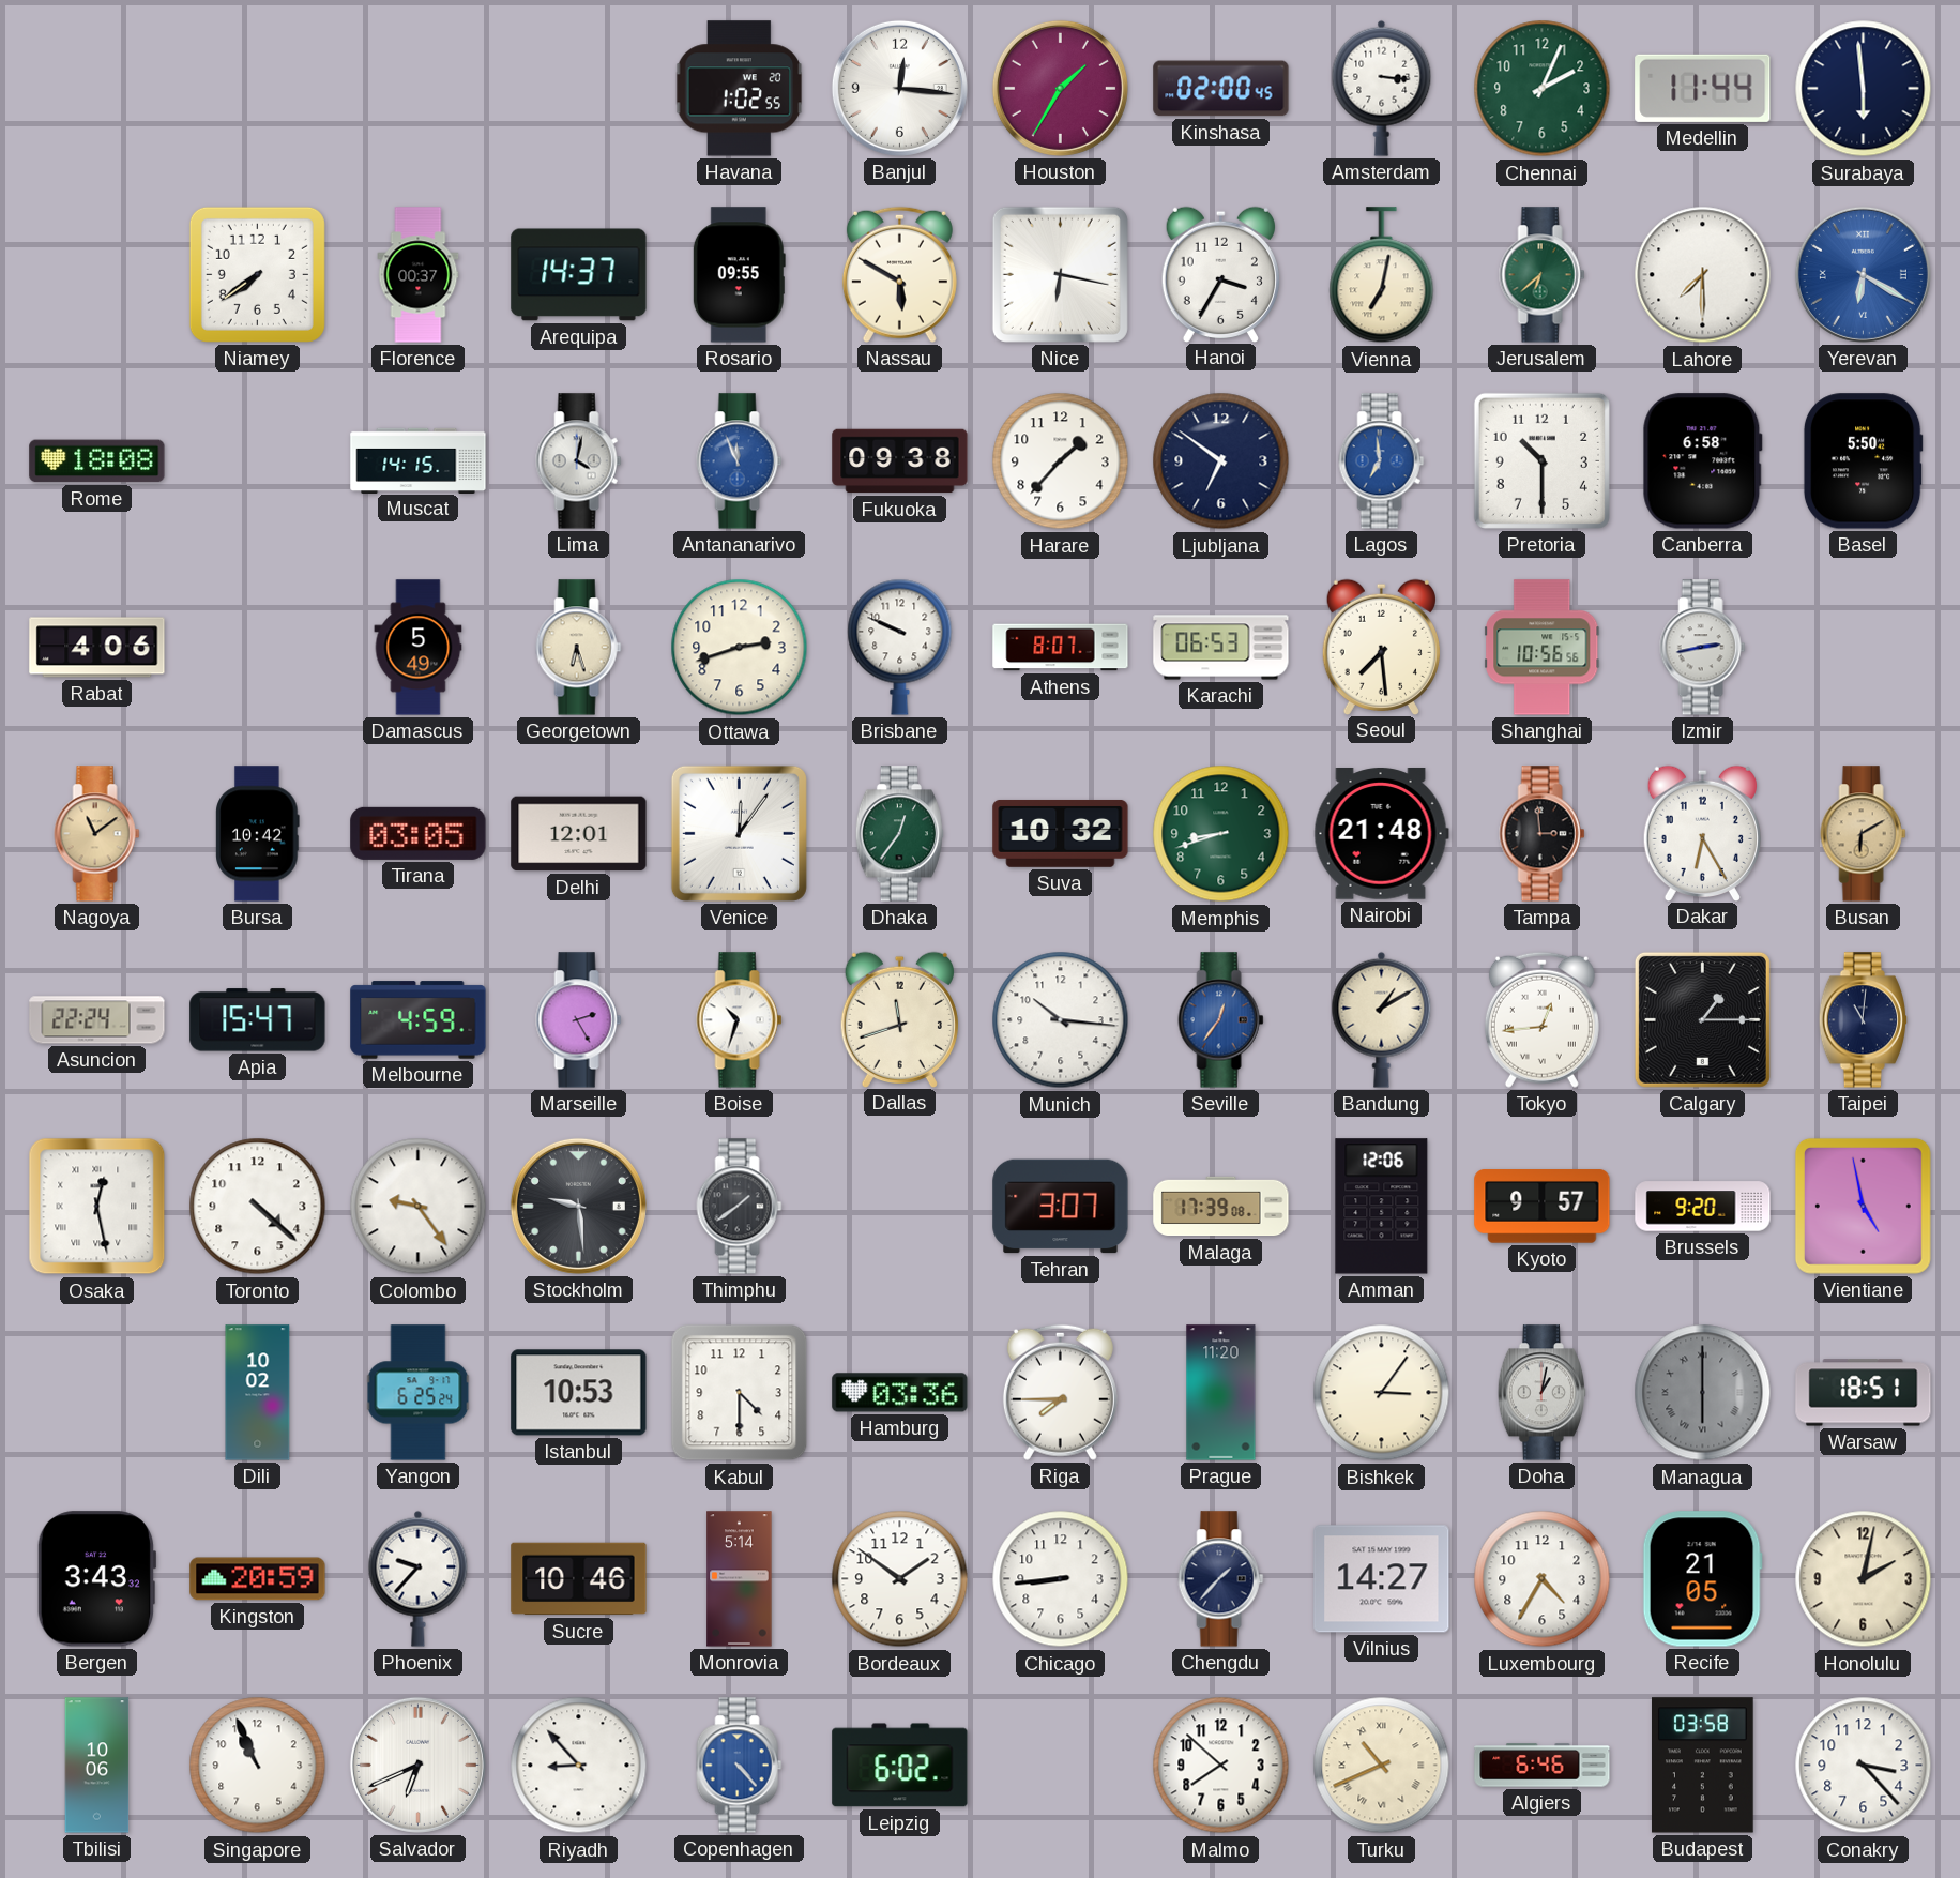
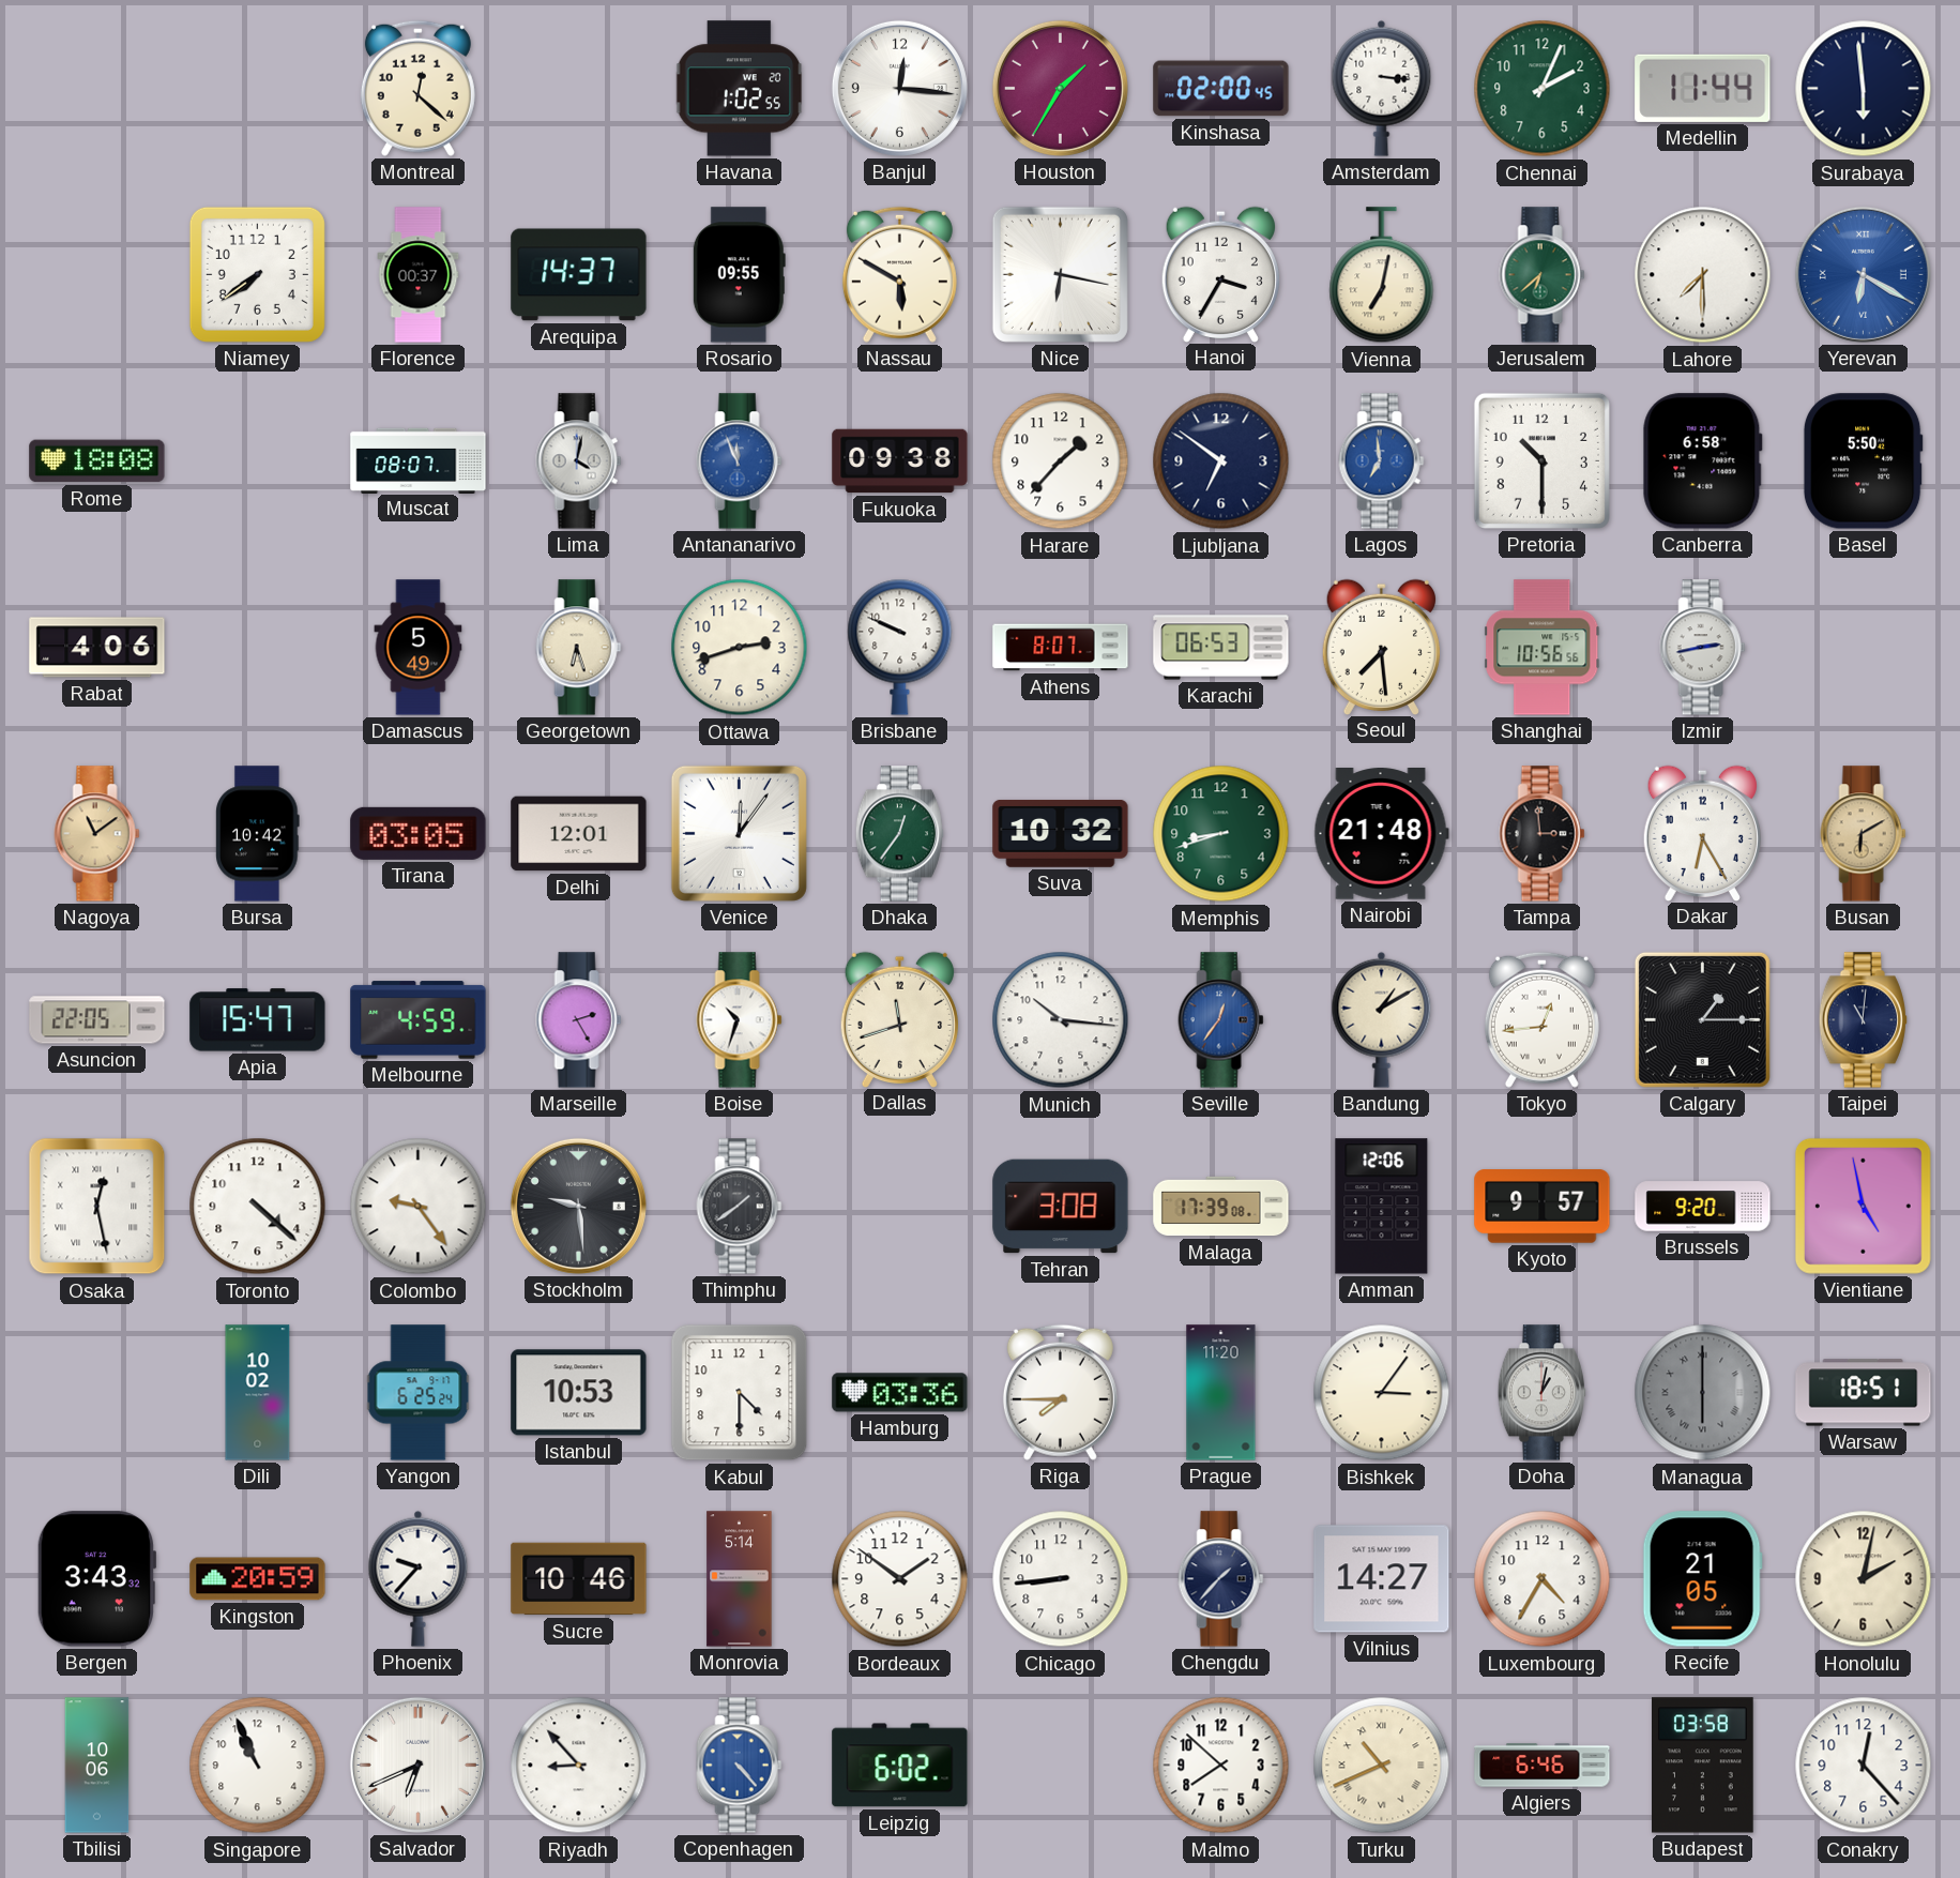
Montreal: none -> 12:22 (417, 88)
Muscat: 14:15 -> 08:07 (419, 460)
Asuncion: 22:24 -> 22:05 (97, 1020)
Tehran: 3:07 -> 3:08 (1061, 1207)
Conakry: 3:23 -> 12:23 (1864, 1766)
